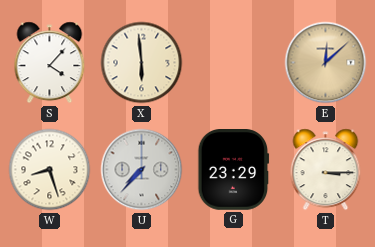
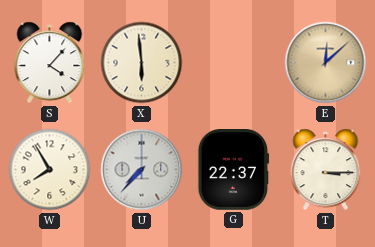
W: 8:27 -> 7:55 (50, 170)
G: 23:29 -> 22:37 (234, 170)
